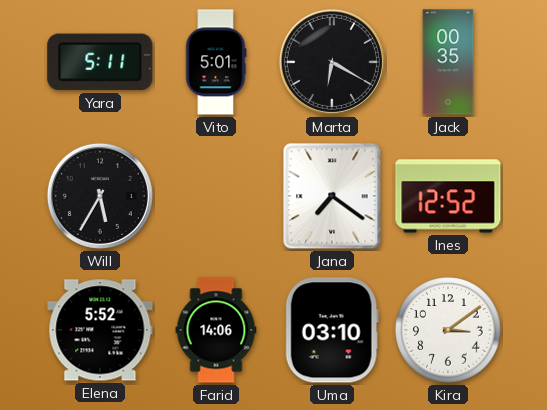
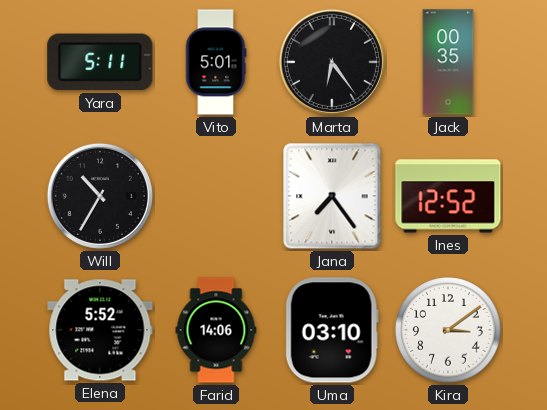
Marta: 6:20 -> 6:24 (332, 62)
Will: 5:35 -> 10:35 (100, 196)
Jana: 7:21 -> 7:24 (332, 196)
